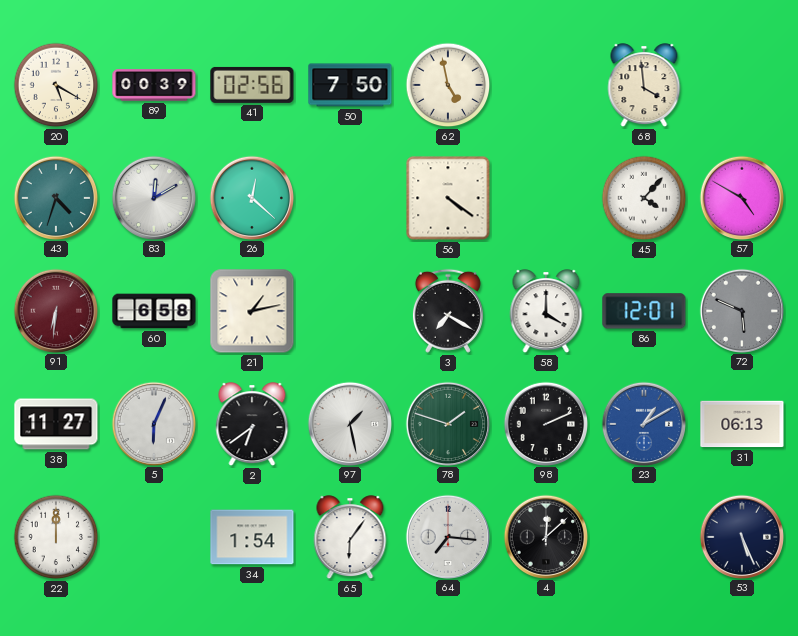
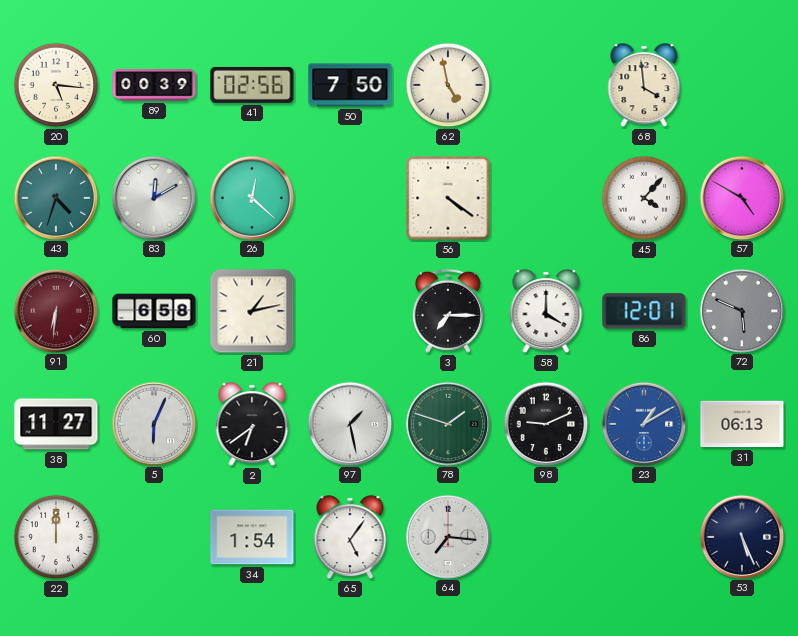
20: 5:20 -> 5:16 (56, 85)
3: 7:20 -> 7:15 (448, 311)
98: 2:11 -> 9:11 (545, 423)
65: 6:06 -> 5:06 (350, 538)
4: 12:08 -> none (545, 536)
